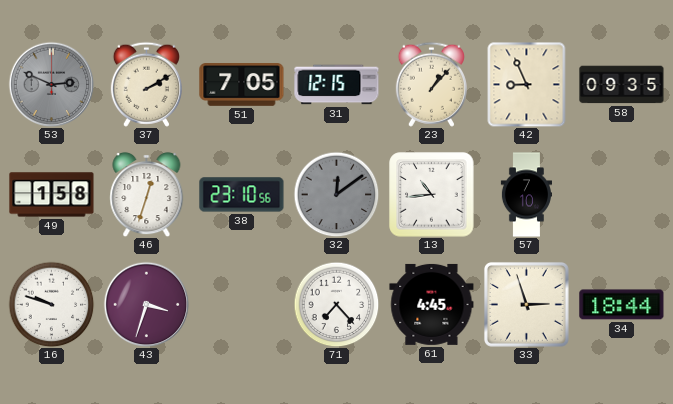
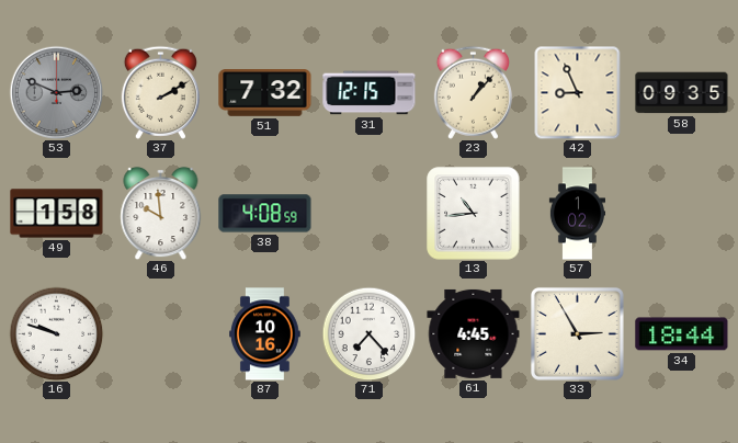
51: 7:05 -> 7:32 (265, 93)
46: 12:33 -> 9:59 (161, 213)
38: 23:10 -> 4:08 (265, 214)
32: 12:09 -> none (336, 194)
57: 7:10 -> 1:02 (577, 214)
43: 3:33 -> none (146, 304)
87: none -> 10:16 (265, 334)
33: 2:57 -> 2:55 (577, 333)
